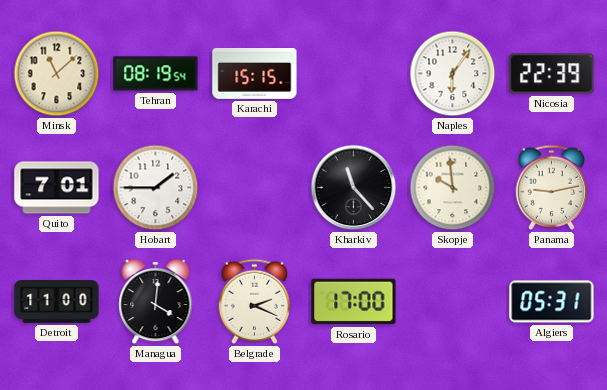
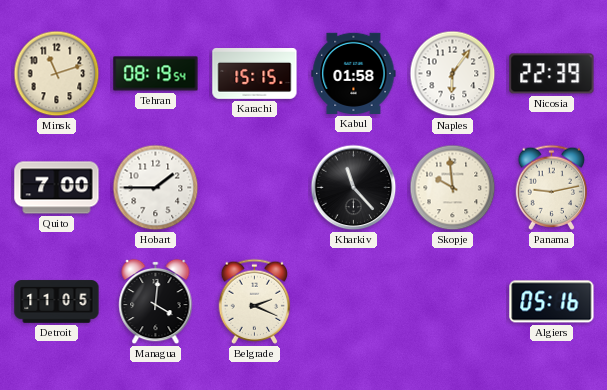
Minsk: 11:08 -> 11:12 (57, 74)
Kabul: none -> 01:58 (354, 73)
Quito: 7:01 -> 7:00 (57, 188)
Detroit: 11:00 -> 11:05 (57, 302)
Rosario: 17:00 -> none (354, 302)
Algiers: 05:31 -> 05:16 (552, 302)
